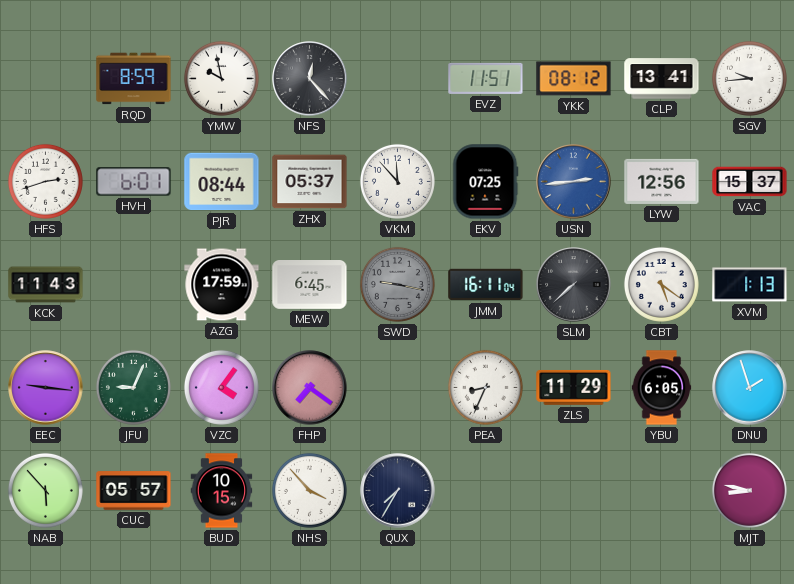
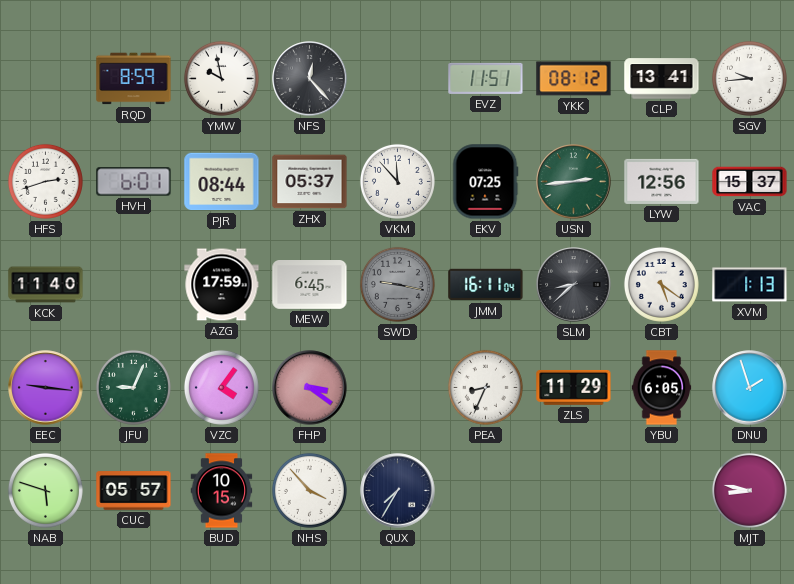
USN dial: blue -> green (574, 182)
KCK: 11:43 -> 11:40 (46, 285)
SLM: 7:38 -> 8:38 (574, 285)
FHP: 7:21 -> 3:21 (310, 388)
NAB: 5:53 -> 5:48 (45, 490)
